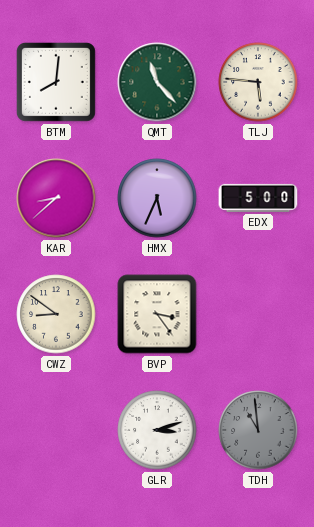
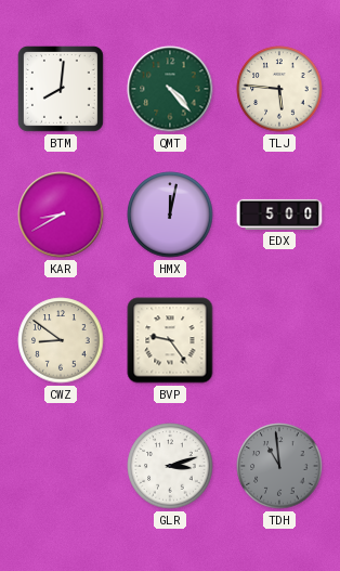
QMT: 11:23 -> 4:23 (170, 89)
KAR: 8:38 -> 8:40 (61, 215)
HMX: 5:34 -> 12:02 (170, 215)
BVP: 3:24 -> 9:24 (170, 340)
